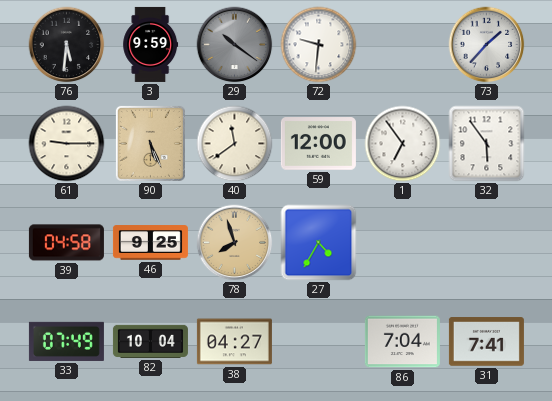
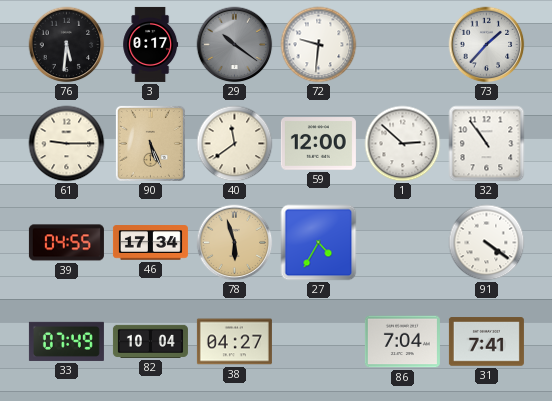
3: 9:59 -> 0:17 (151, 44)
1: 6:54 -> 2:52 (403, 144)
32: 5:54 -> 10:54 (487, 144)
39: 04:58 -> 04:55 (66, 243)
46: 9:25 -> 17:34 (150, 243)
78: 7:57 -> 5:57 (235, 243)
91: none -> 4:21 (487, 243)
